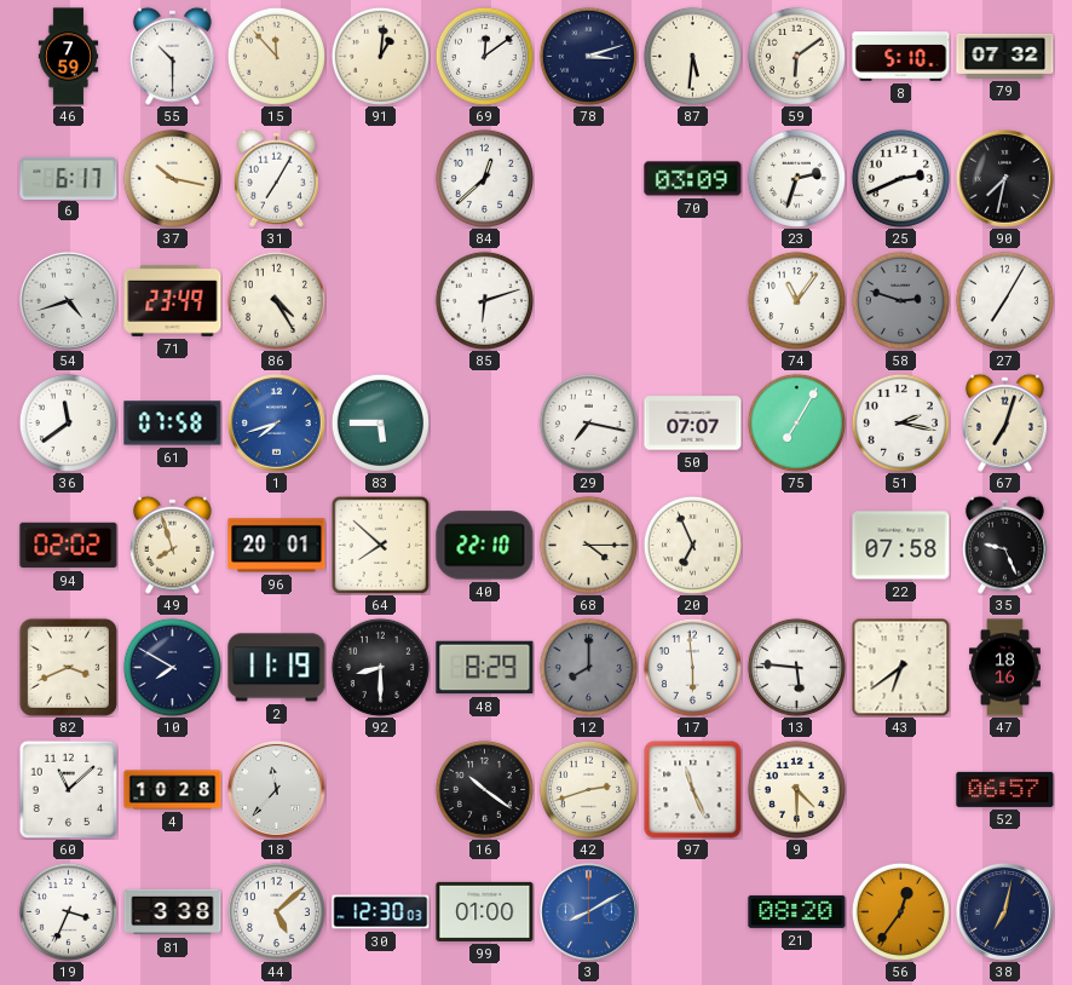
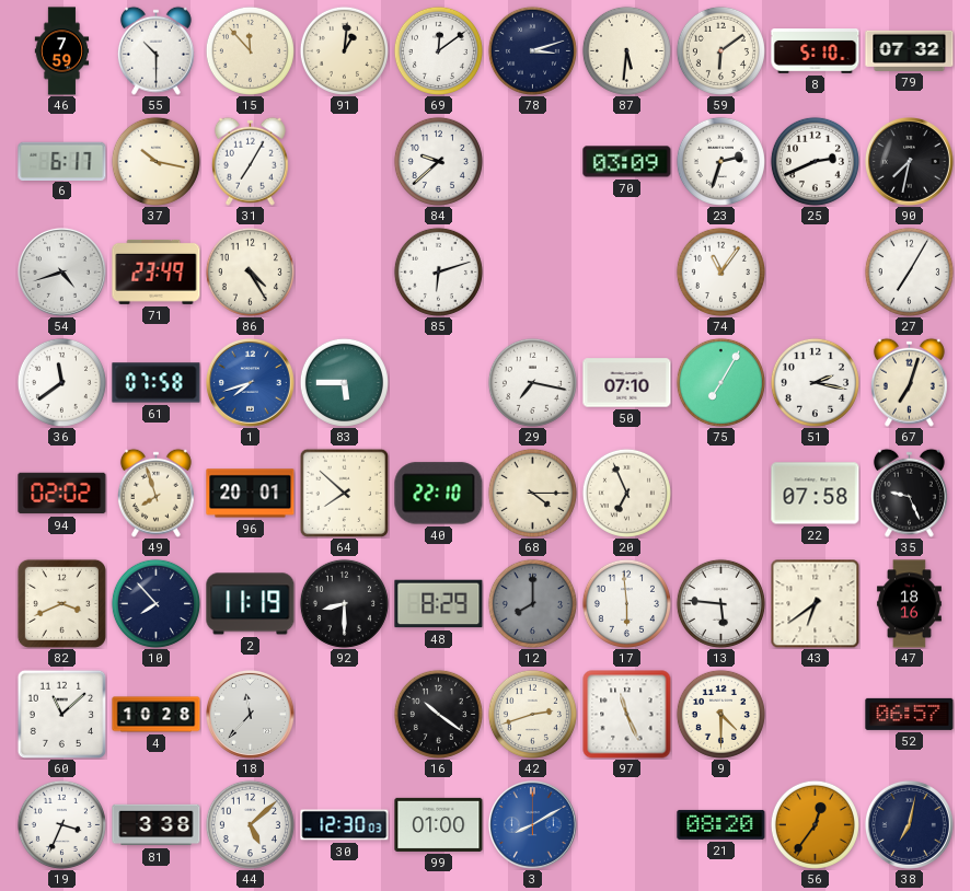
84: 12:38 -> 9:38 (438, 161)
58: 2:48 -> none (900, 300)
50: 07:07 -> 07:10 (627, 383)
10: 7:50 -> 7:53 (155, 603)
